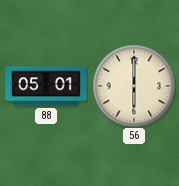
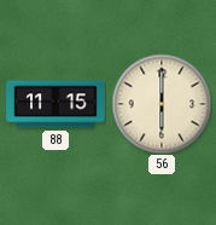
88: 05:01 -> 11:15 (56, 104)
